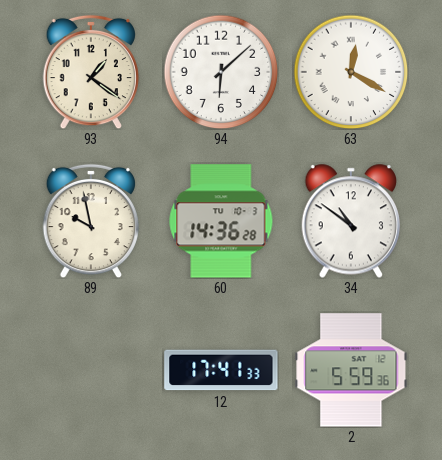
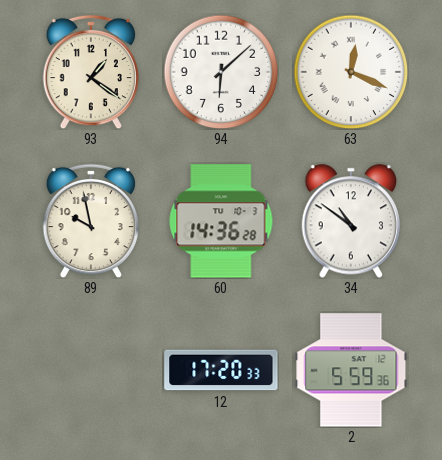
63: 12:20 -> 12:19 (351, 72)
12: 17:41 -> 17:20 (221, 370)
